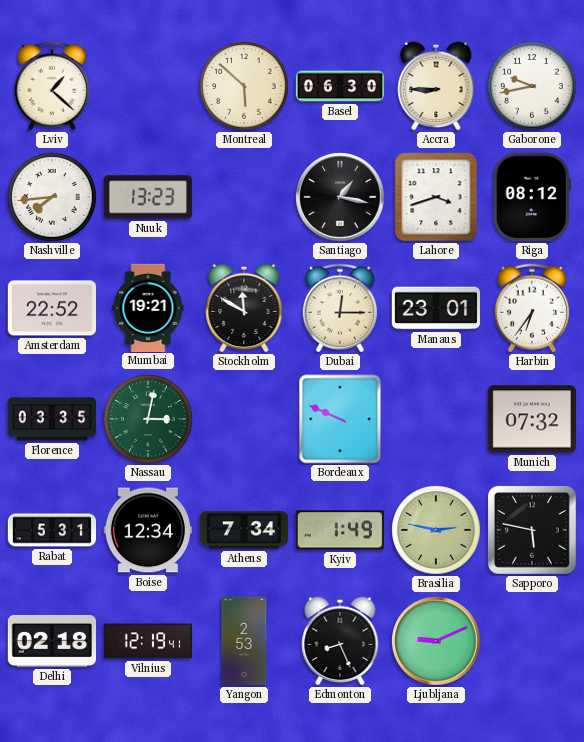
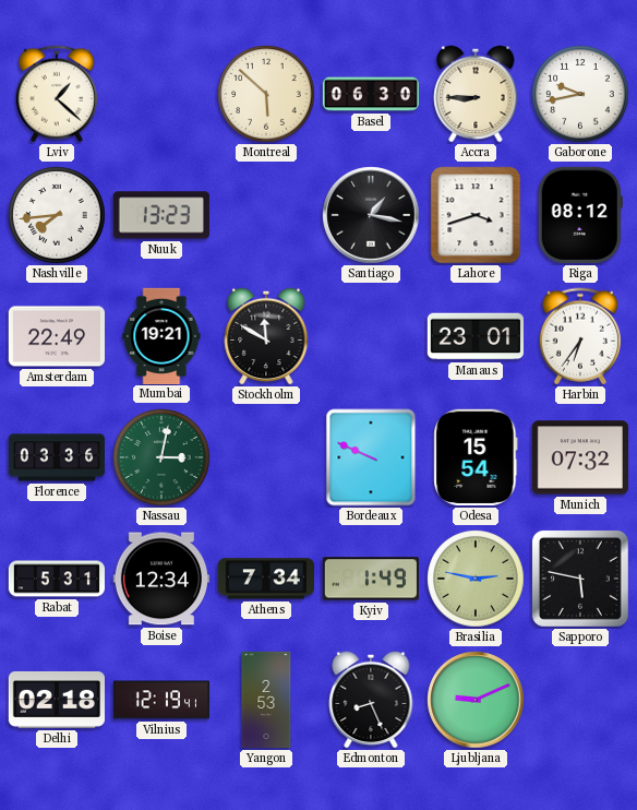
Amsterdam: 22:52 -> 22:49 (56, 336)
Dubai: 12:15 -> none (339, 308)
Florence: 03:35 -> 03:36 (56, 457)
Odesa: none -> 15:54 (476, 457)
